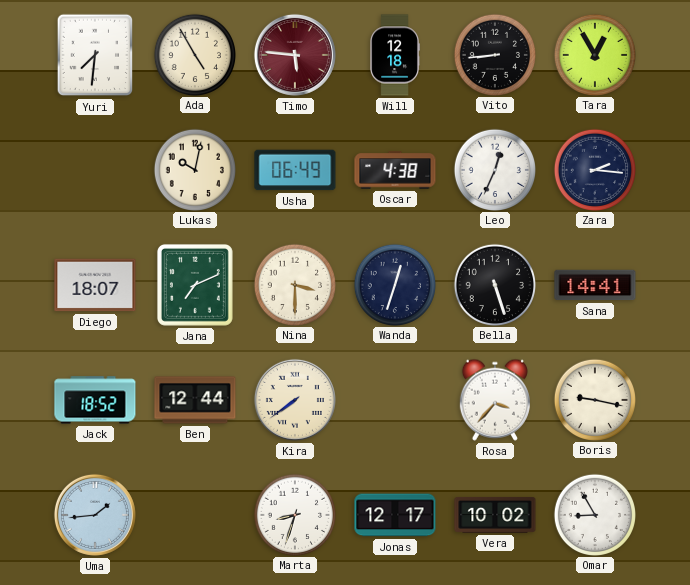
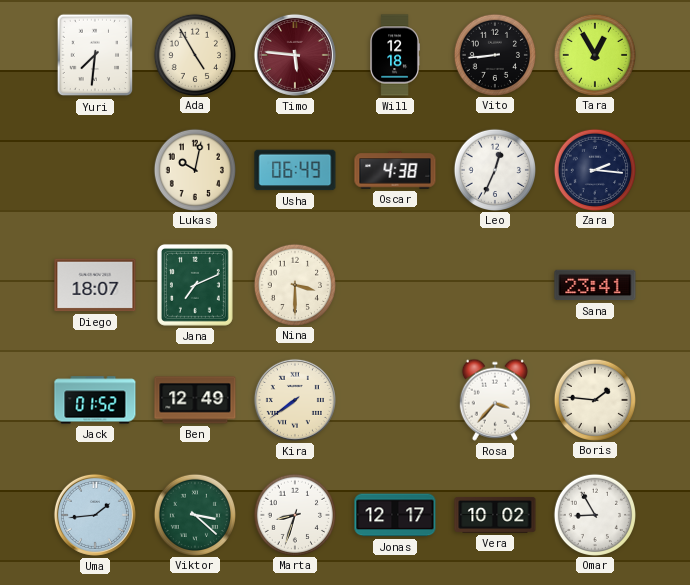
Wanda: 12:33 -> none (394, 284)
Bella: 5:27 -> none (494, 284)
Sana: 14:41 -> 23:41 (595, 285)
Jack: 18:52 -> 01:52 (95, 400)
Ben: 12:44 -> 12:49 (195, 400)
Boris: 9:17 -> 1:46 (594, 399)
Viktor: none -> 3:22 (194, 514)
